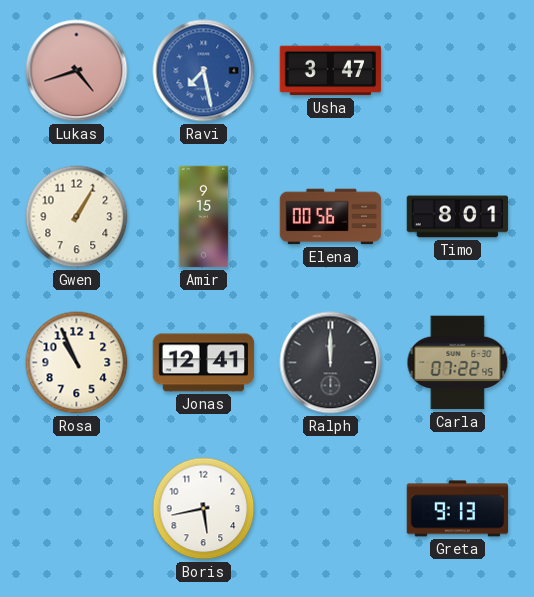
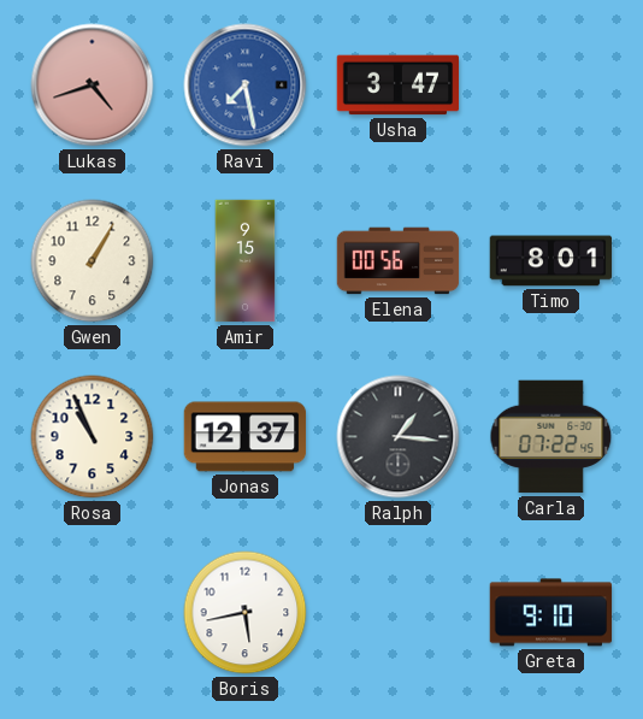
Jonas: 12:41 -> 12:37 (246, 437)
Ralph: 12:00 -> 1:16 (399, 437)
Greta: 9:13 -> 9:10 (551, 613)
